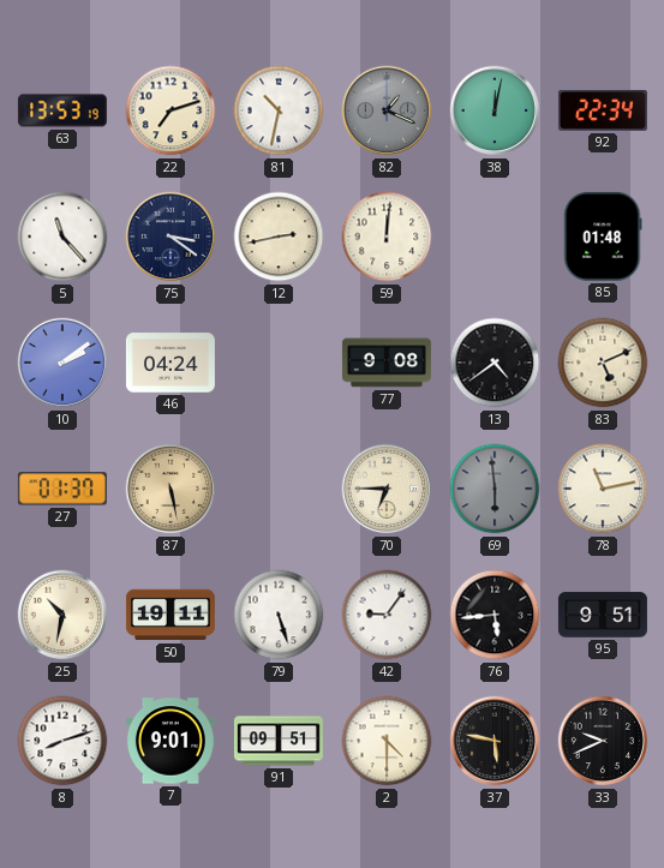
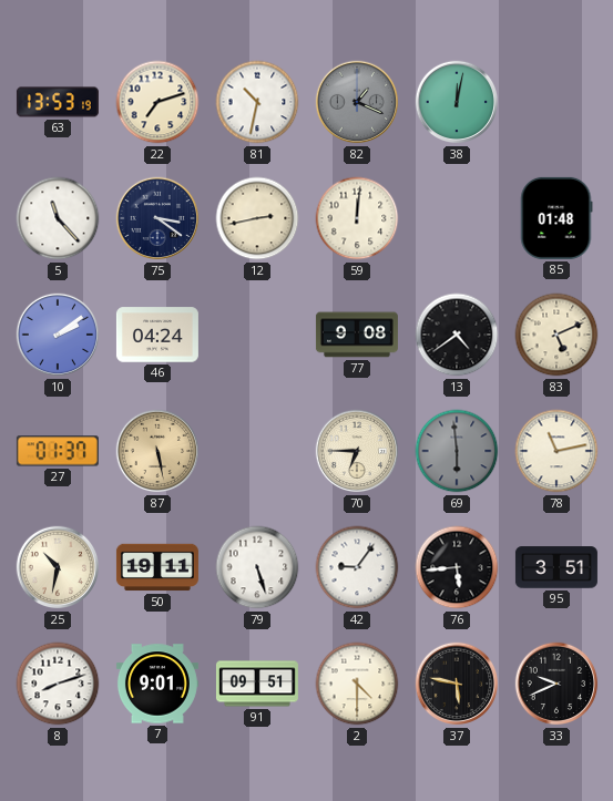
92: 22:34 -> none (603, 110)
95: 9:51 -> 3:51 (556, 567)
